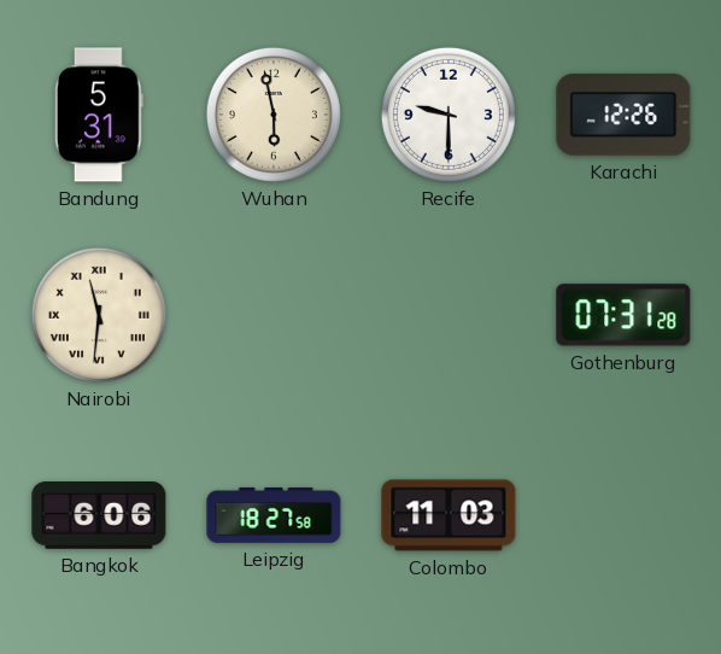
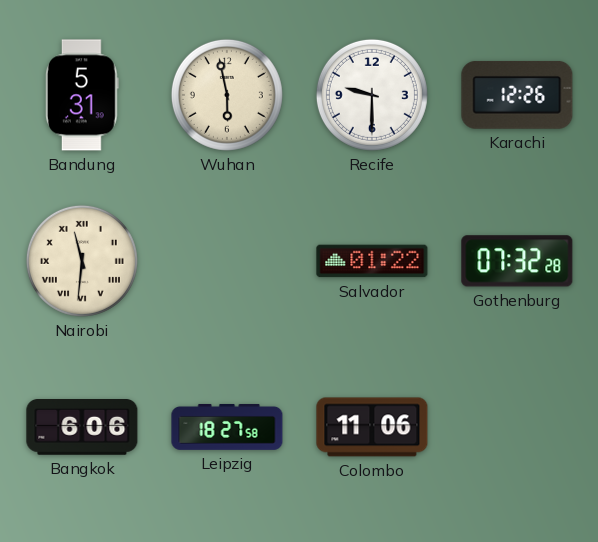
Salvador: none -> 01:22 (372, 261)
Gothenburg: 07:31 -> 07:32 (517, 261)
Colombo: 11:03 -> 11:06 (372, 427)
